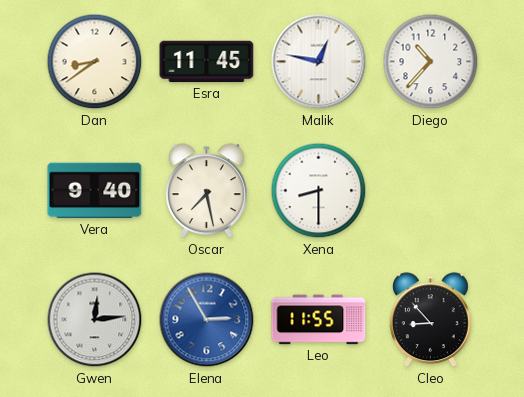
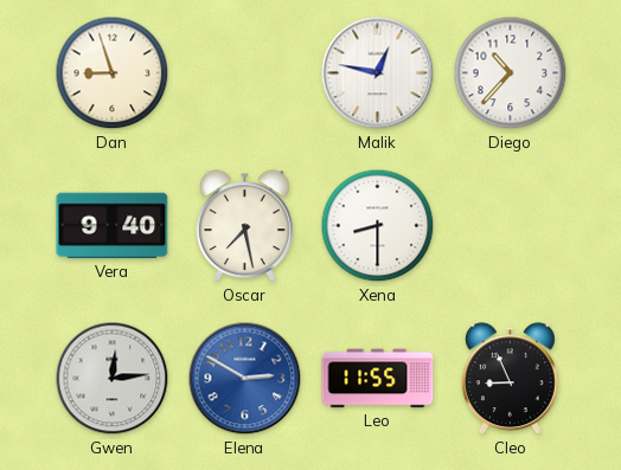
Dan: 8:39 -> 8:57 (113, 73)
Esra: 11:45 -> none (207, 62)
Elena: 2:55 -> 2:50 (245, 379)
Cleo: 8:53 -> 8:56 (510, 379)
